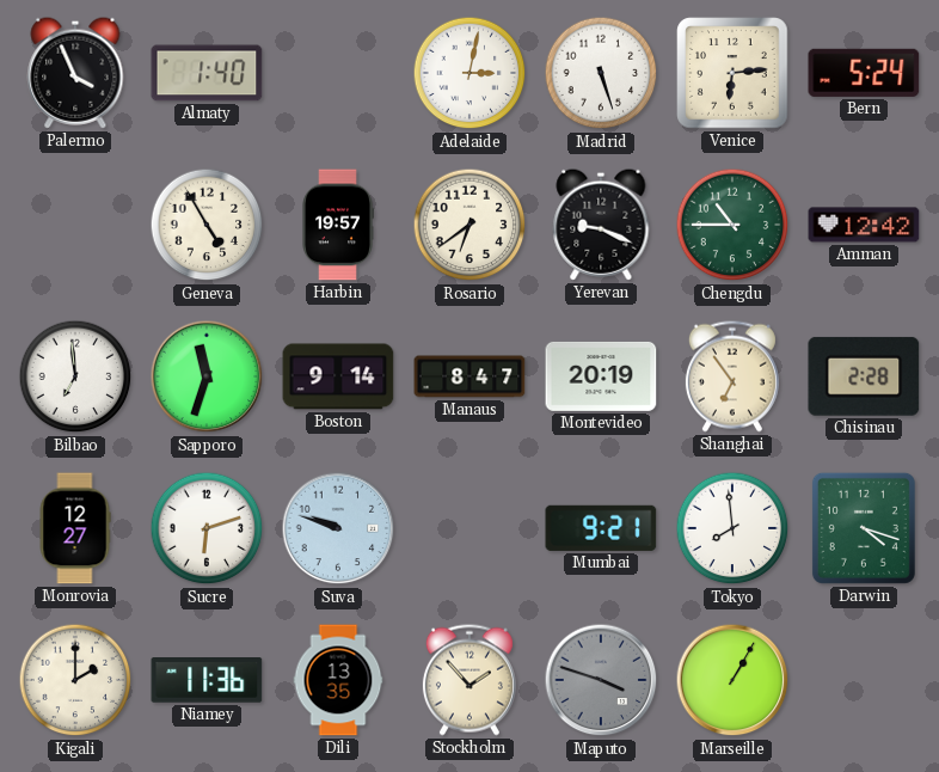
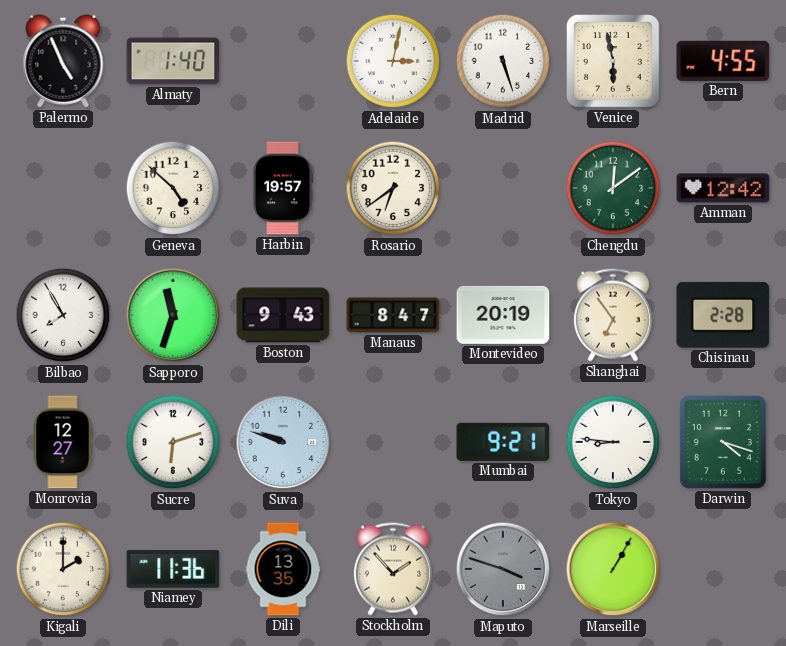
Palermo: 3:56 -> 4:56 (63, 61)
Venice: 6:14 -> 5:58 (613, 61)
Bern: 5:24 -> 4:55 (723, 61)
Geneva: 4:55 -> 4:52 (173, 188)
Yerevan: 9:19 -> none (601, 225)
Chengdu: 10:45 -> 12:09 (613, 188)
Bilbao: 6:59 -> 7:55 (63, 315)
Boston: 9:14 -> 9:43 (283, 315)
Tokyo: 7:59 -> 8:46 (613, 442)
